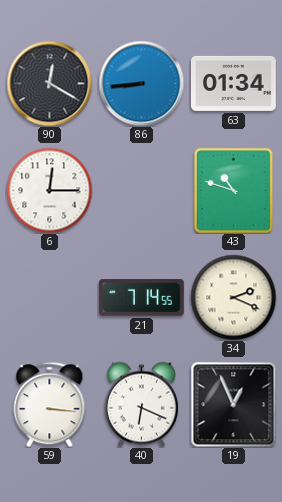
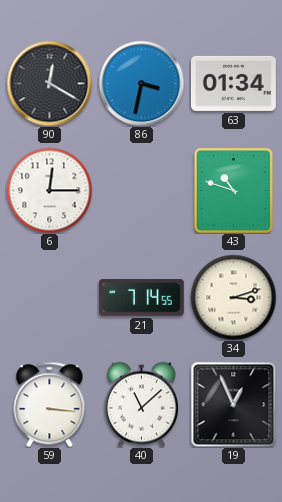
86: 8:44 -> 3:32 (141, 83)
34: 2:19 -> 3:12 (233, 297)
40: 6:19 -> 11:08 (141, 404)
